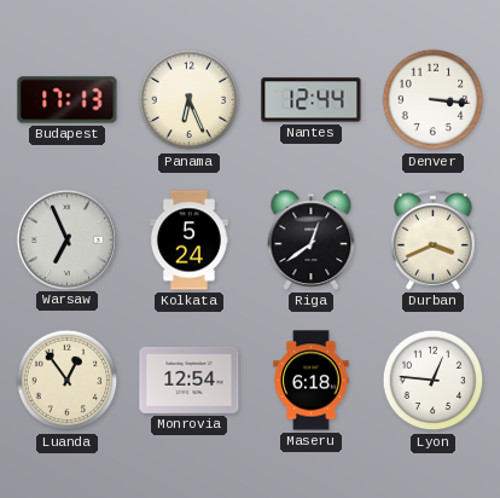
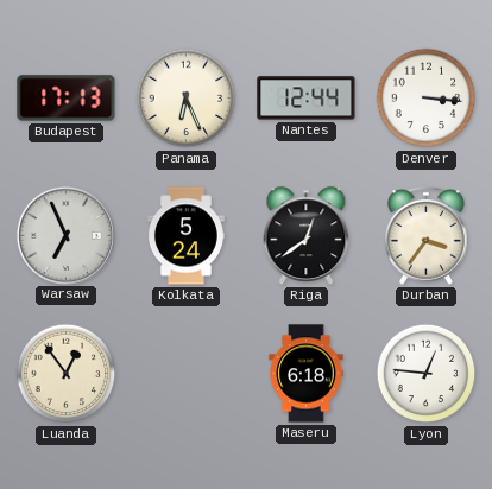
Durban: 3:41 -> 3:36 (427, 235)
Monrovia: 12:54 -> none (190, 380)
